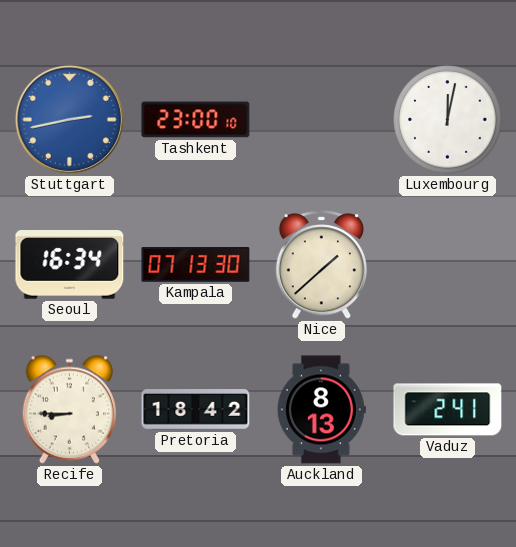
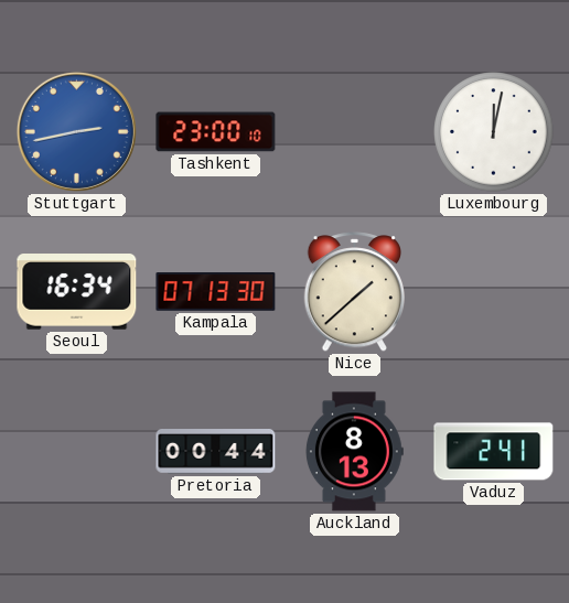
Recife: 8:45 -> none (69, 409)
Pretoria: 18:42 -> 00:44 (216, 452)
